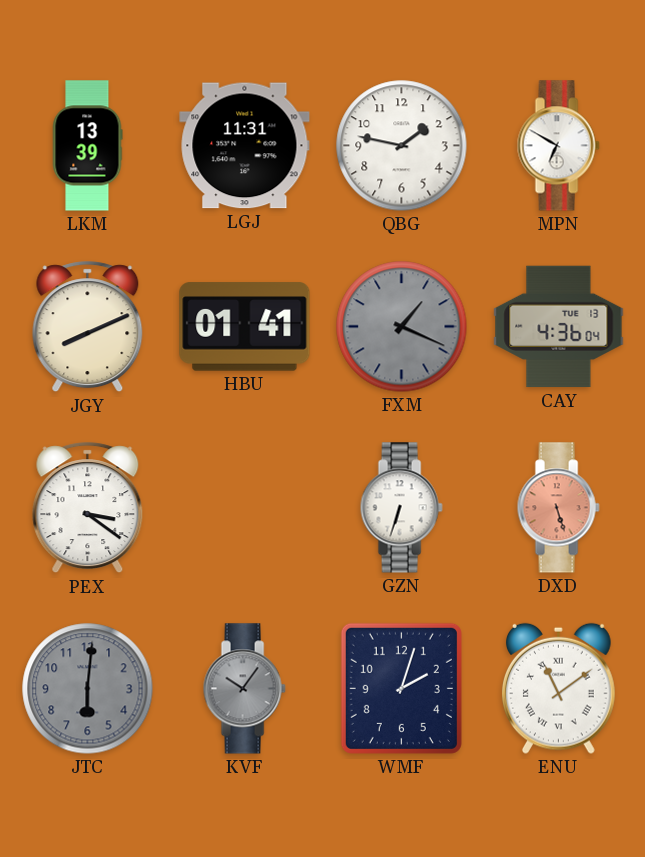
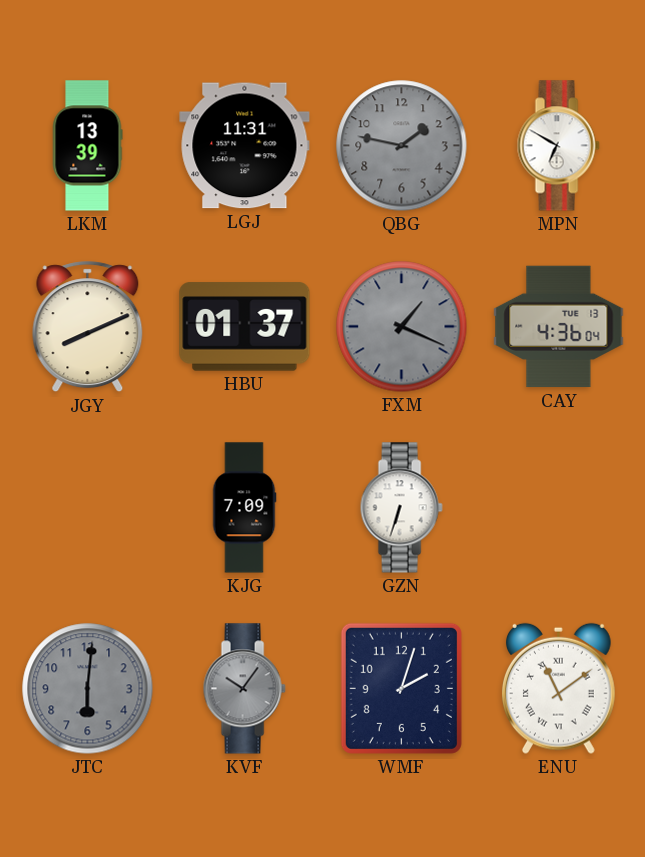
QBG dial: white -> grey (402, 146)
HBU: 01:41 -> 01:37 (245, 327)
PEX: 3:21 -> none (88, 508)
KJG: none -> 7:09 (244, 508)
DXD: 5:27 -> none (558, 508)
